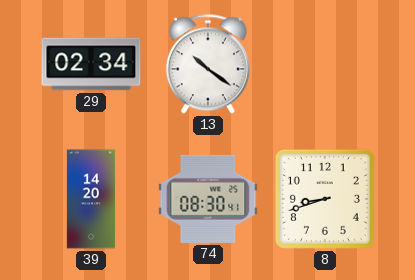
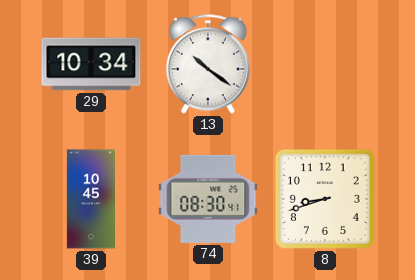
29: 02:34 -> 10:34 (91, 64)
39: 14:20 -> 10:45 (90, 199)
